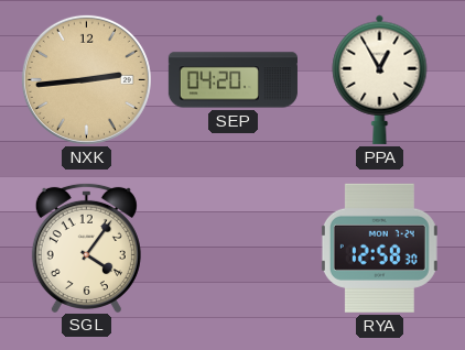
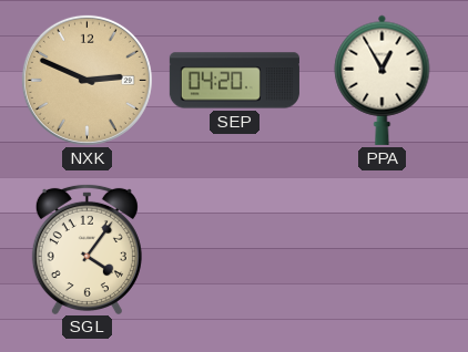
NXK: 2:44 -> 2:49 (87, 80)
RYA: 12:58 -> none (379, 248)
